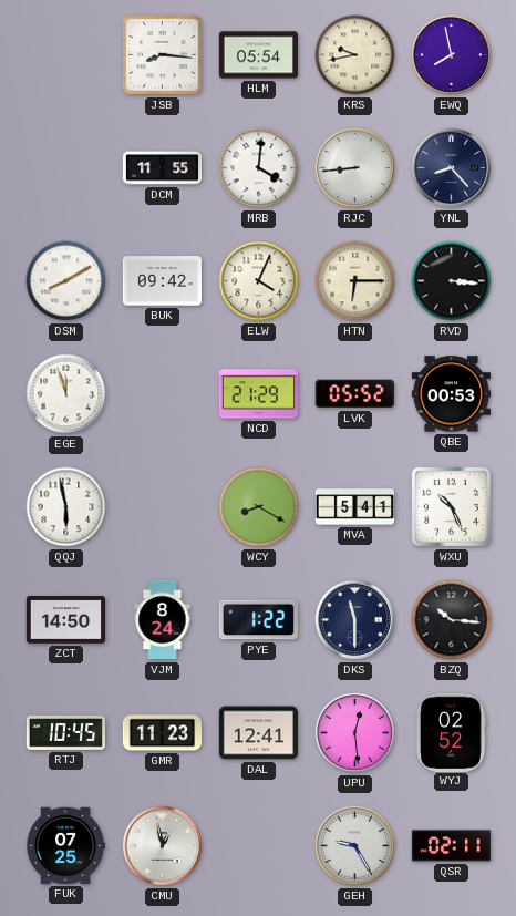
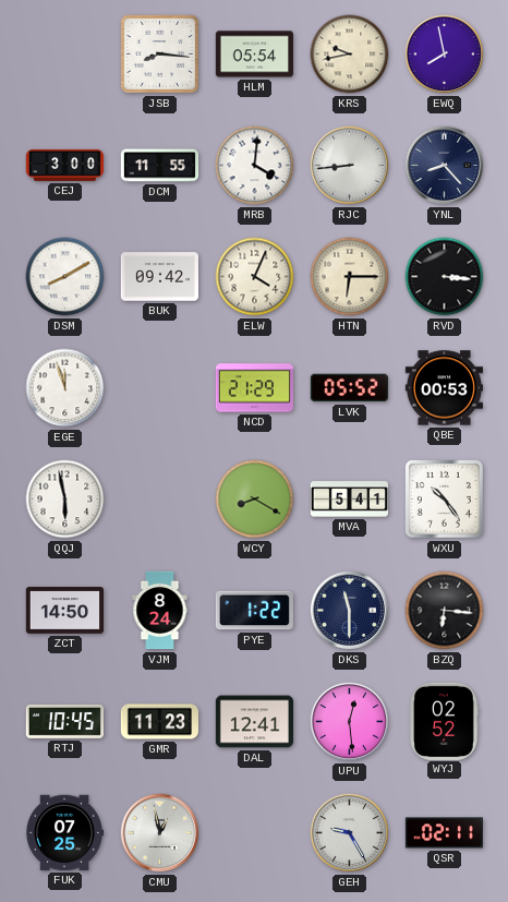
CEJ: none -> 3:00 (64, 165)
WXU: 10:26 -> 10:24 (444, 498)
BZQ: 10:16 -> 6:16 (445, 611)
